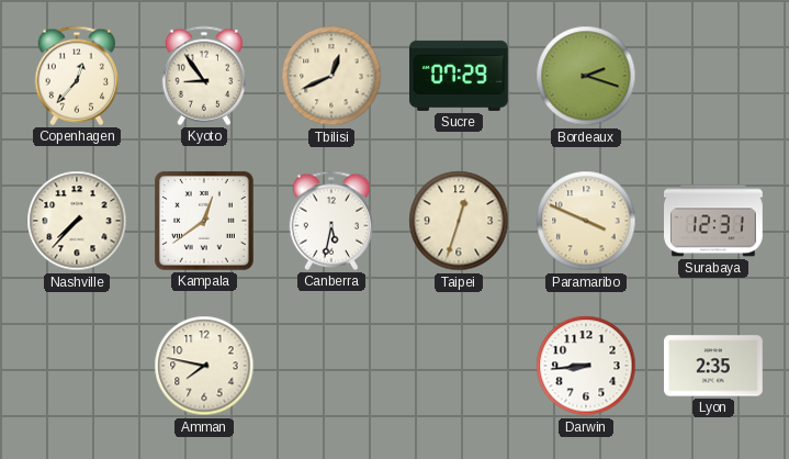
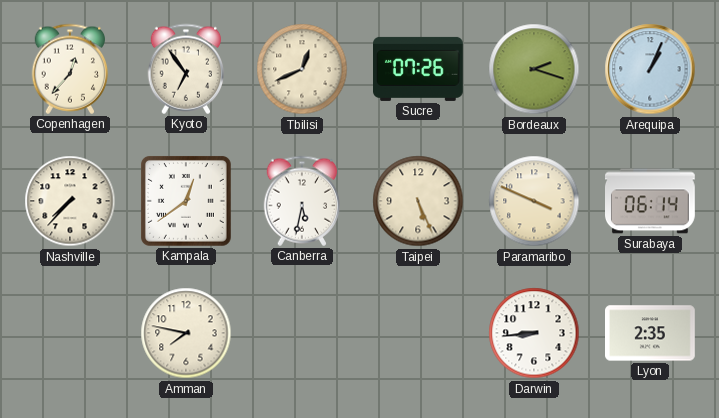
Kyoto: 8:54 -> 6:54 (186, 69)
Sucre: 07:29 -> 07:26 (419, 69)
Arequipa: none -> 1:04 (650, 69)
Taipei: 12:33 -> 5:26 (418, 201)
Surabaya: 12:31 -> 06:14 (651, 201)
